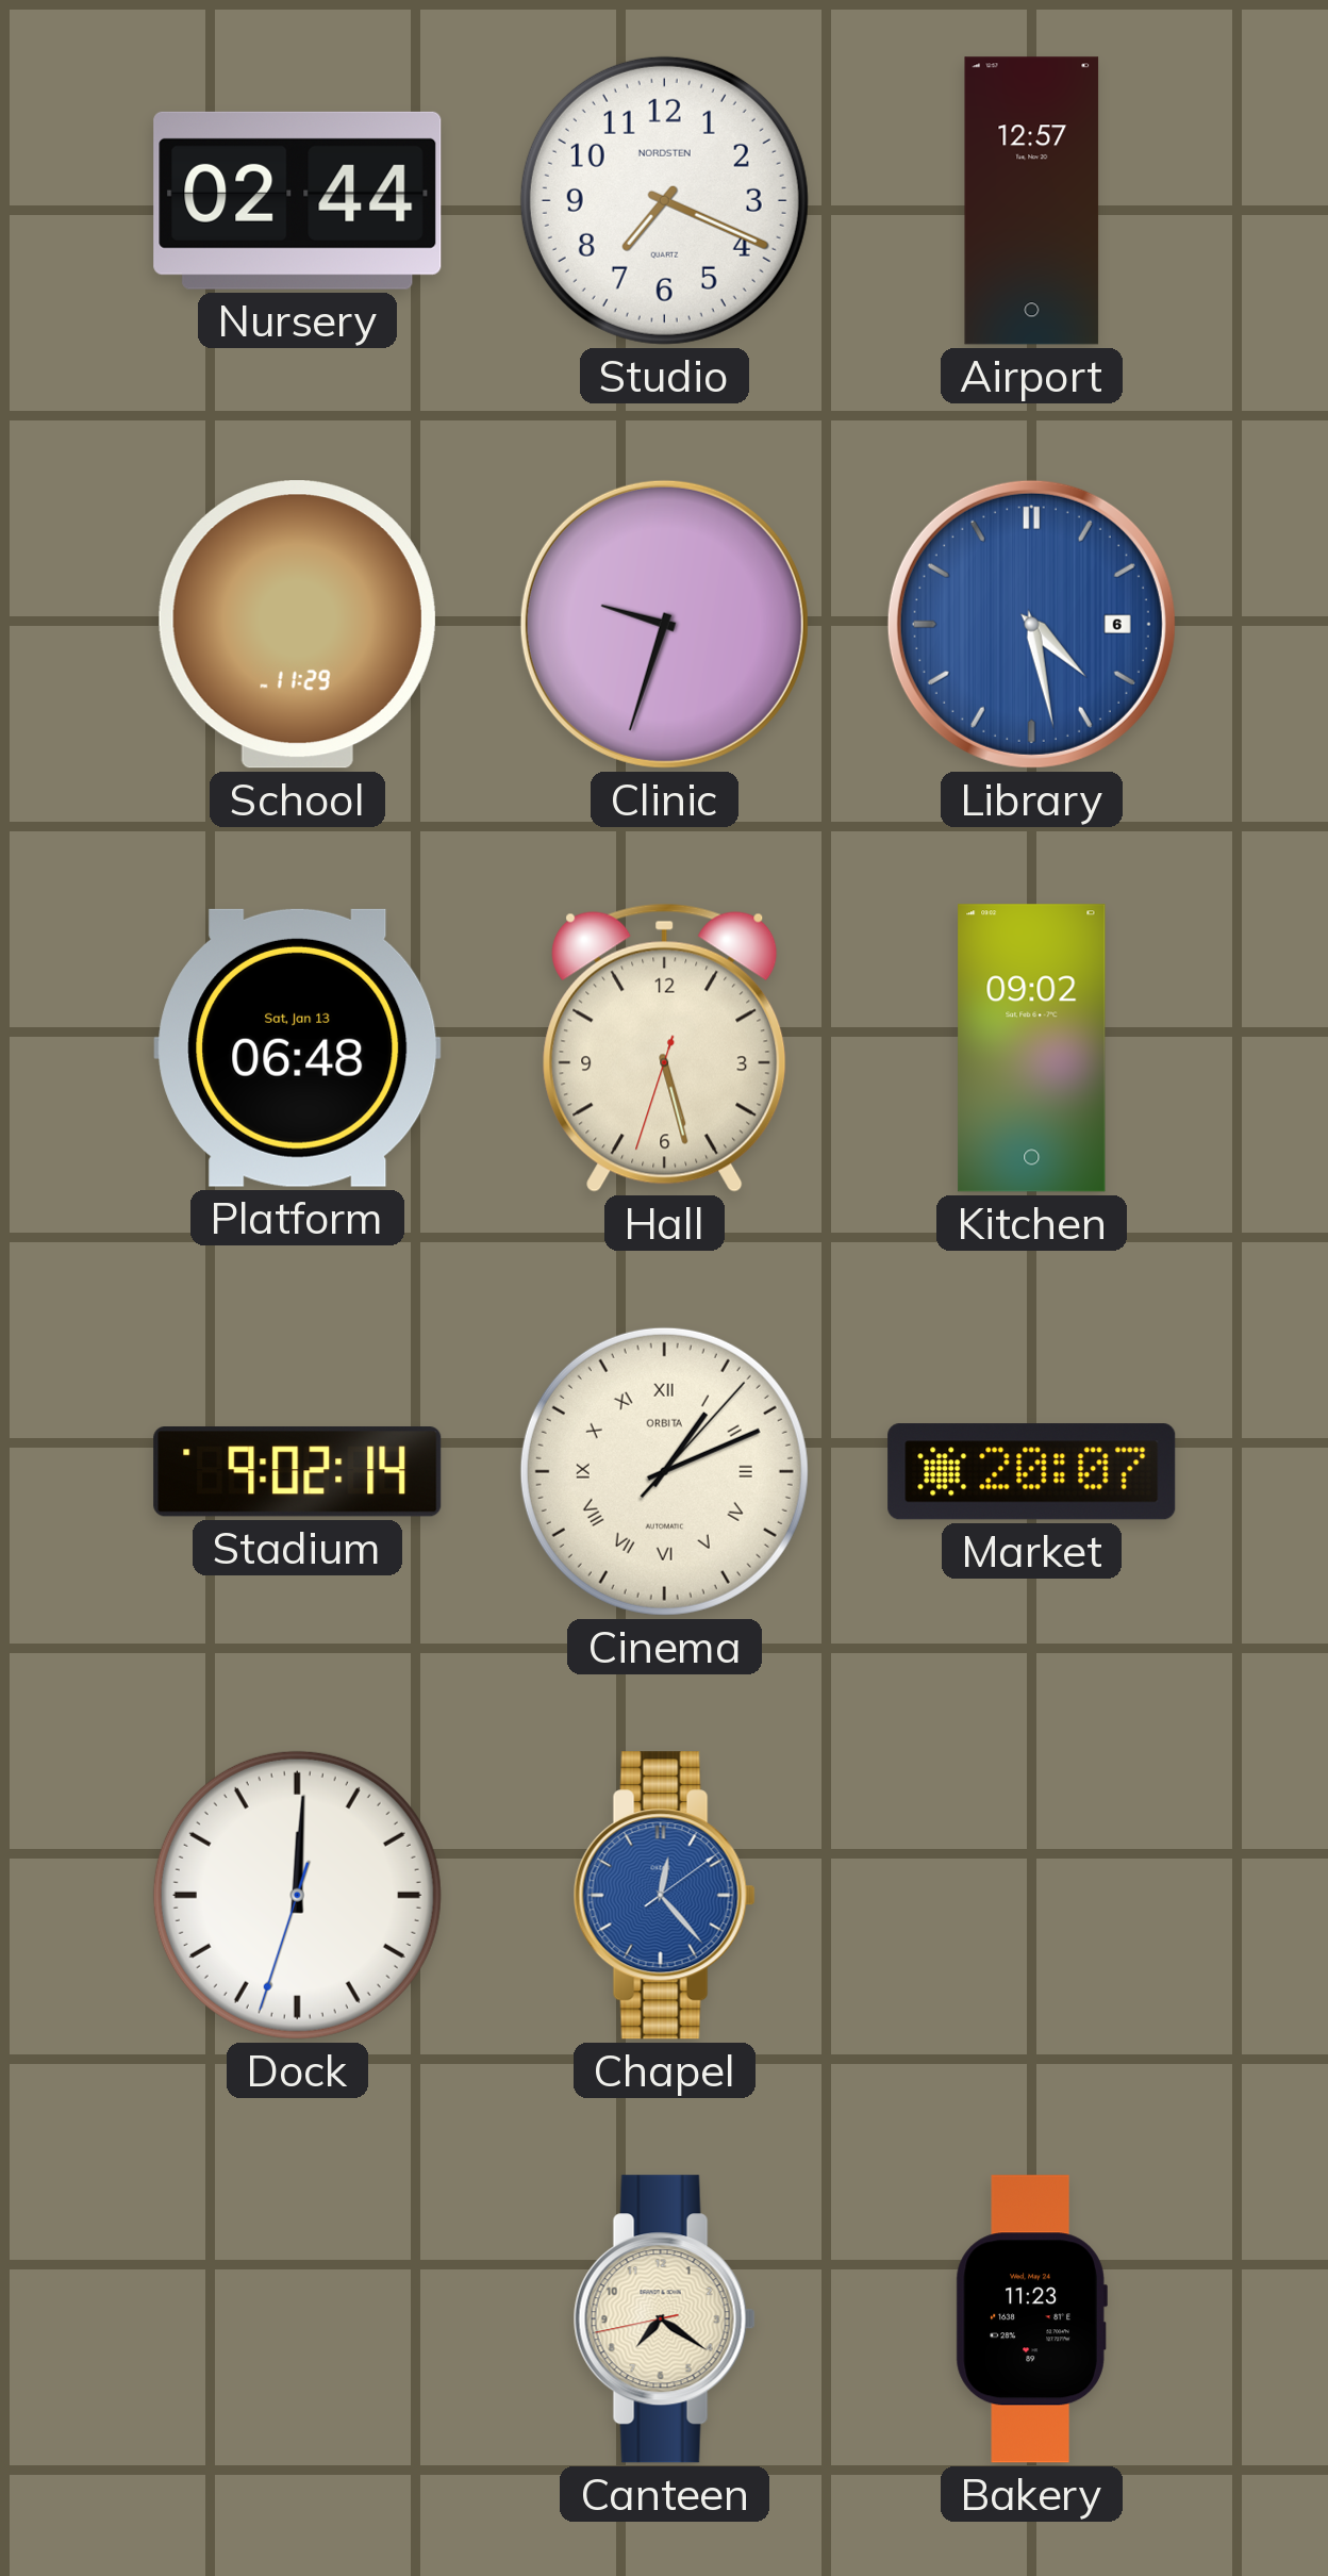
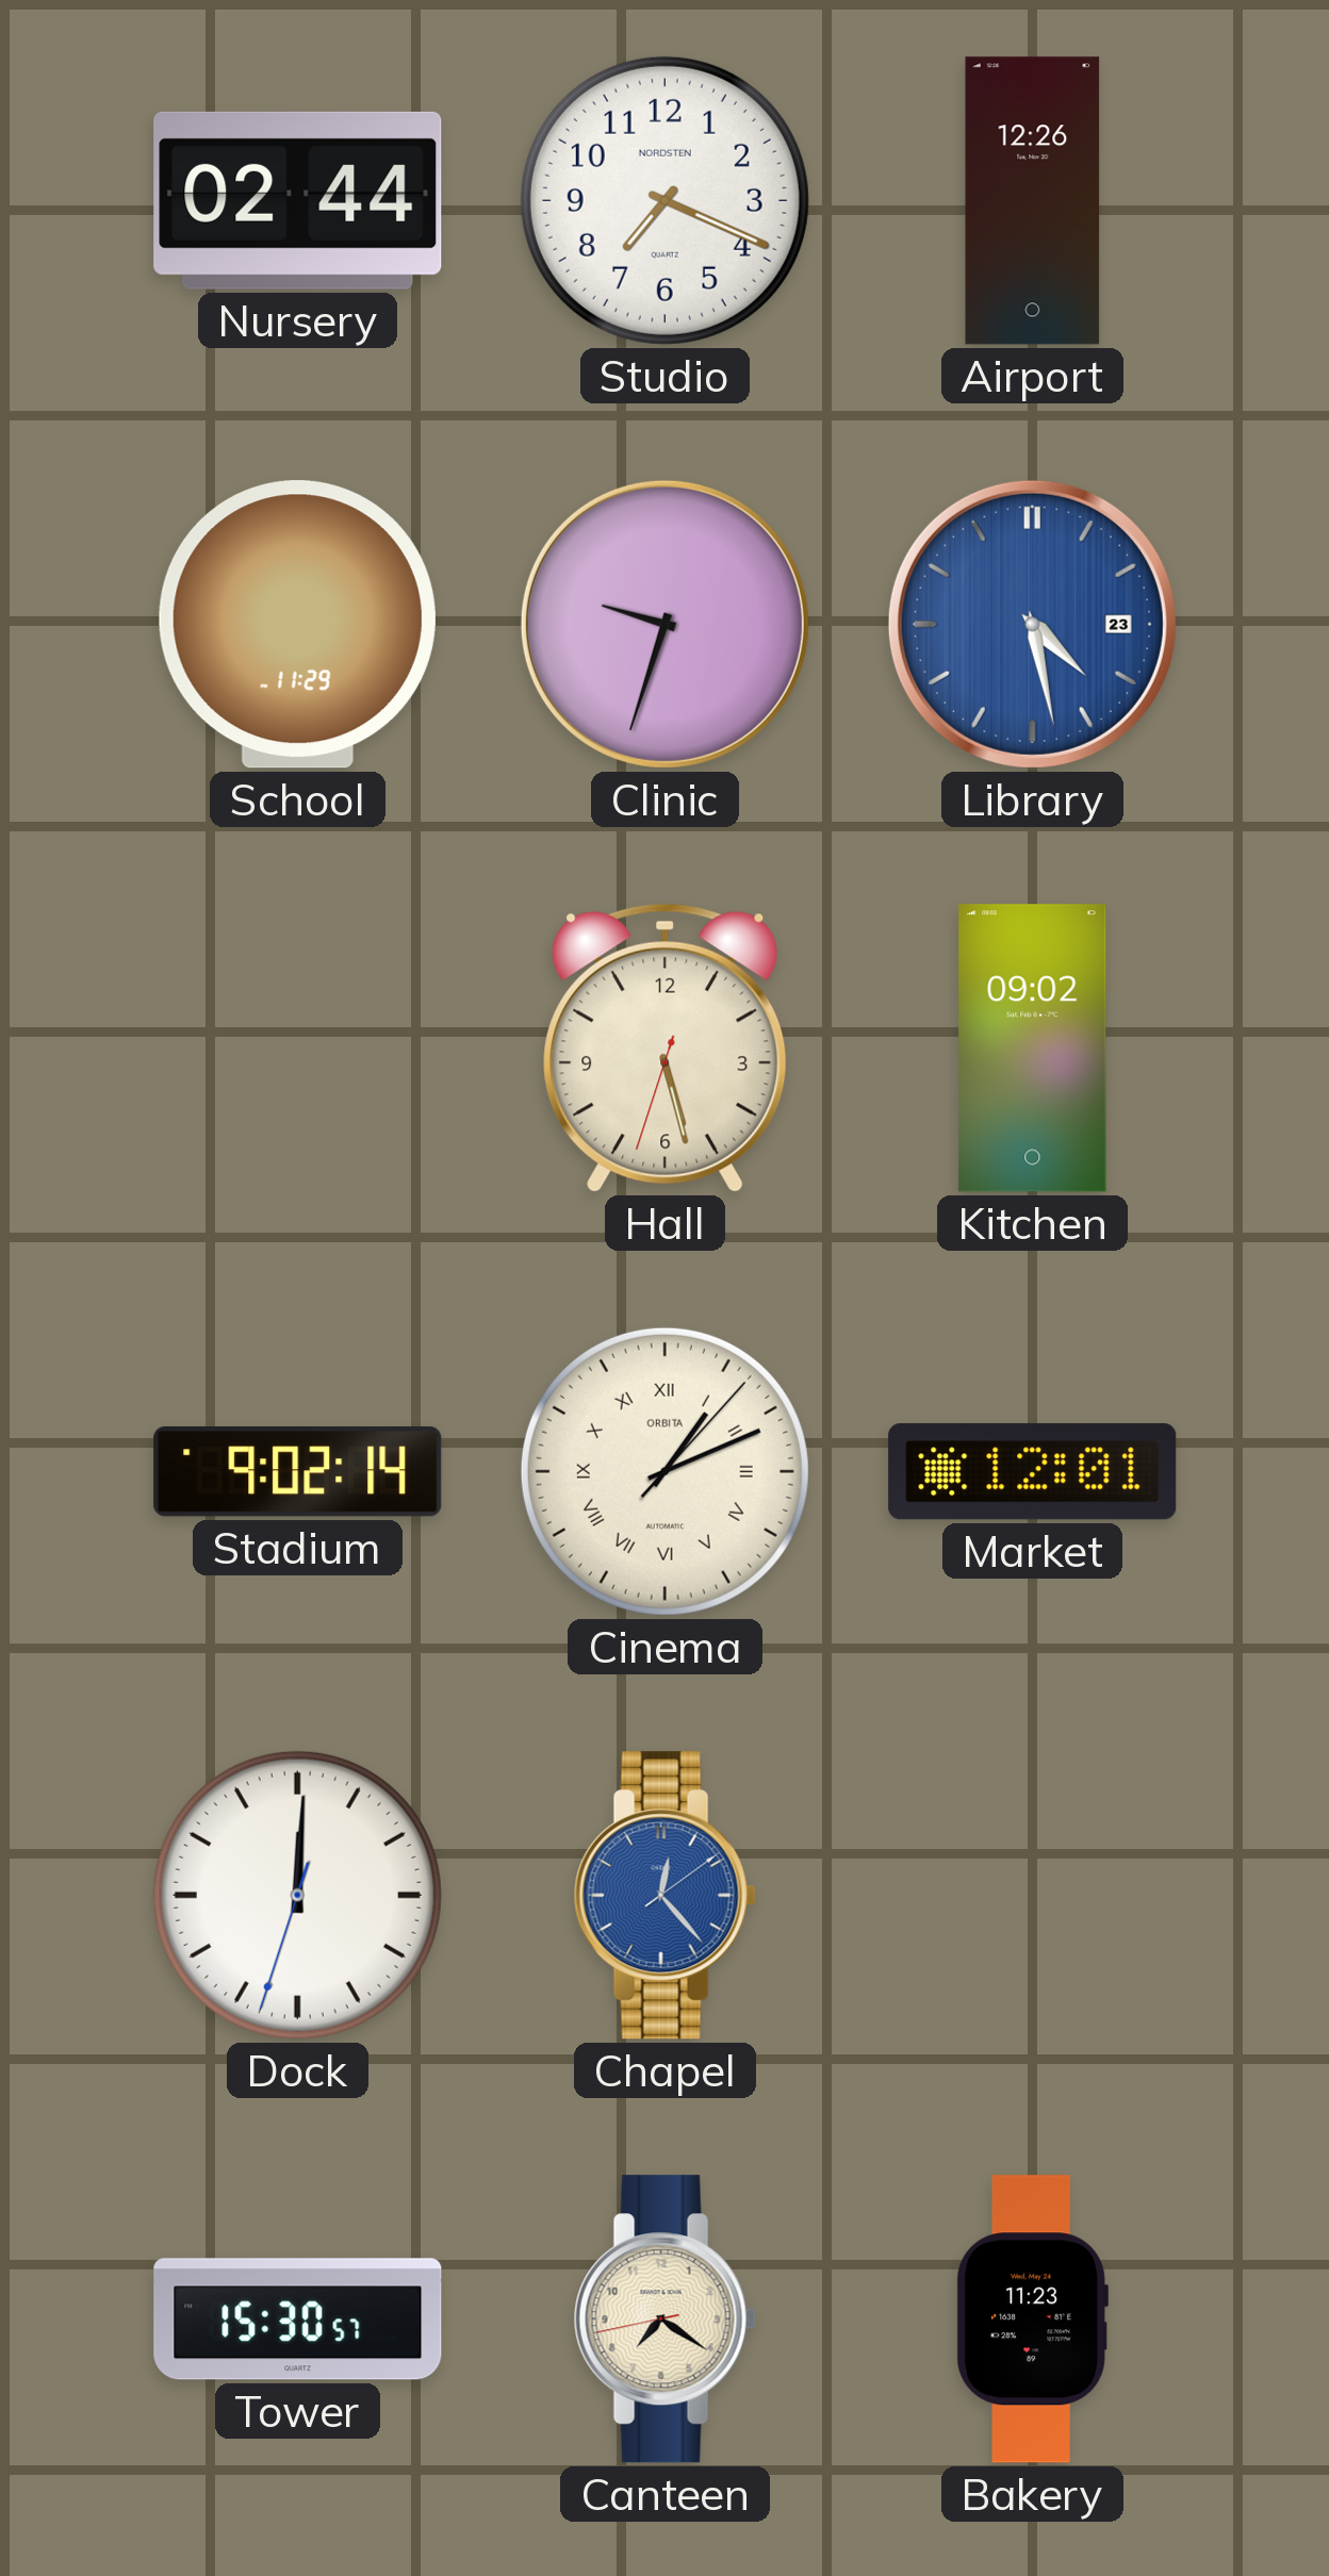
Airport: 12:57 -> 12:26 (1033, 201)
Library date: 6 -> 23 (1032, 624)
Platform: 06:48 -> none (298, 1047)
Market: 20:07 -> 12:01 (1033, 1472)
Tower: none -> 15:30 (298, 2319)
